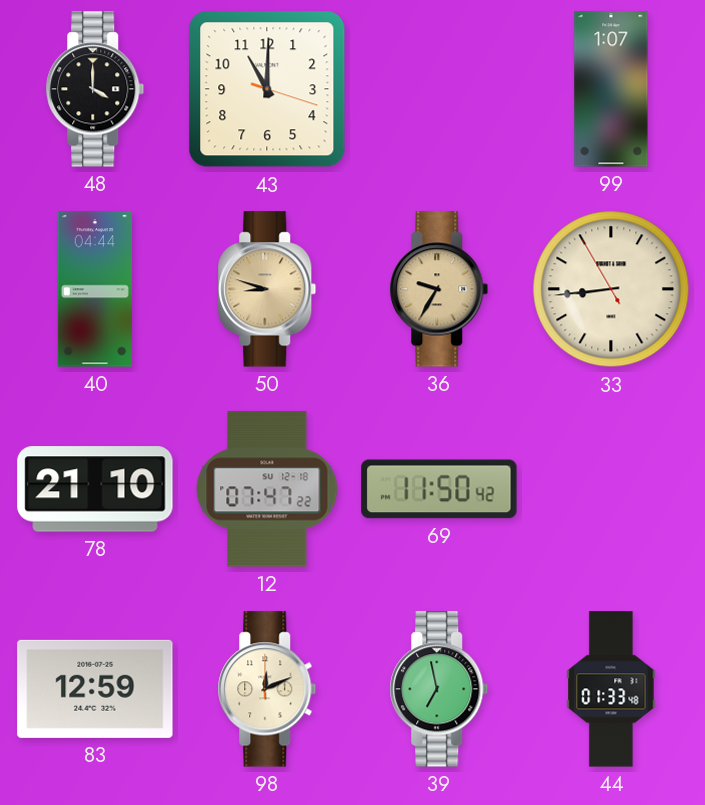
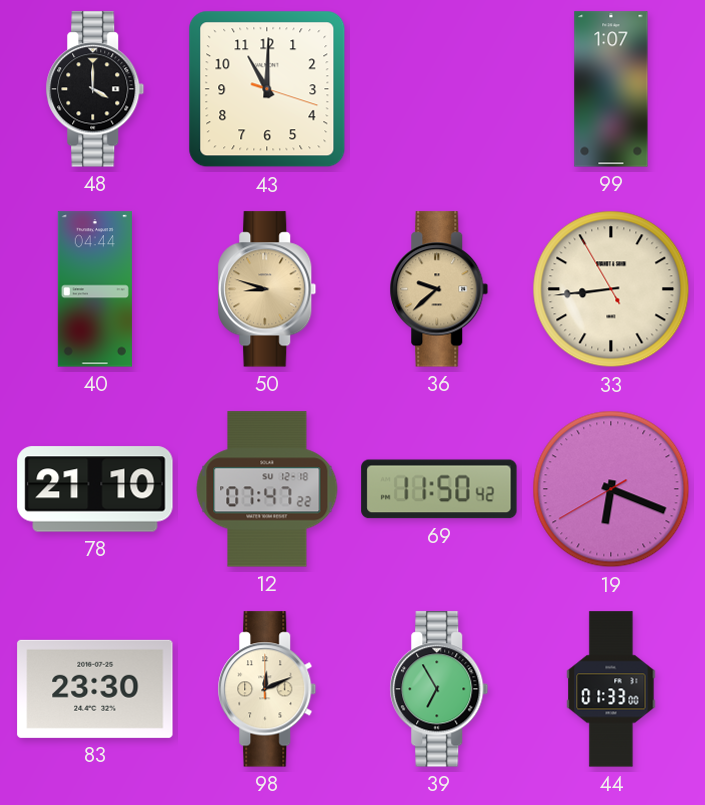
36: 9:35 -> 9:38 (439, 289)
19: none -> 6:18 (611, 489)
83: 12:59 -> 23:30 (95, 689)
39: 6:58 -> 6:55 (439, 689)
44: 01:33:48 -> 01:33:00 (611, 689)
